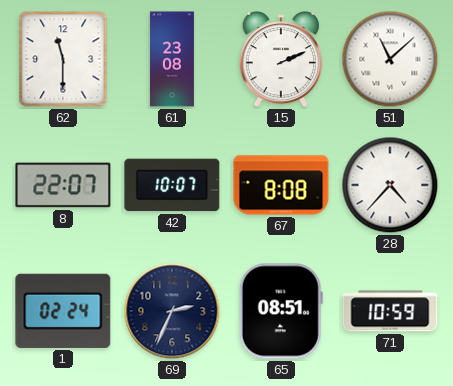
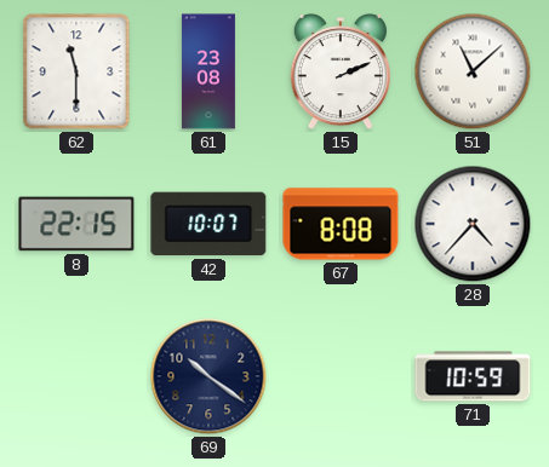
8: 22:07 -> 22:15 (76, 224)
1: 02:24 -> none (63, 311)
69: 2:34 -> 10:21 (208, 376)
65: 08:51 -> none (281, 311)
